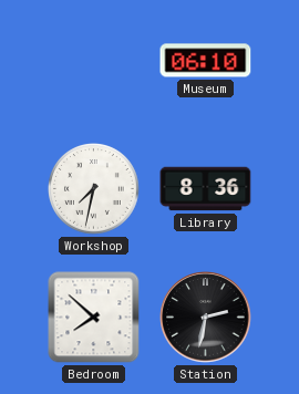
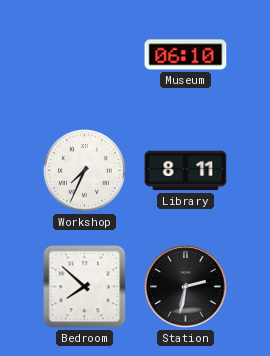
Workshop: 7:32 -> 7:34 (85, 171)
Library: 8:36 -> 8:11 (186, 171)
